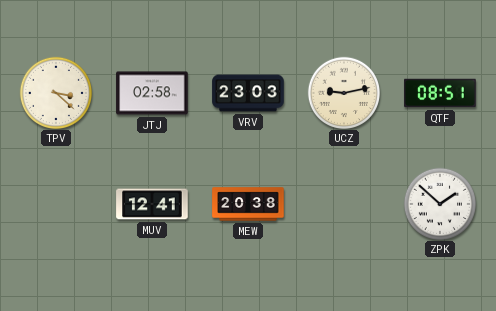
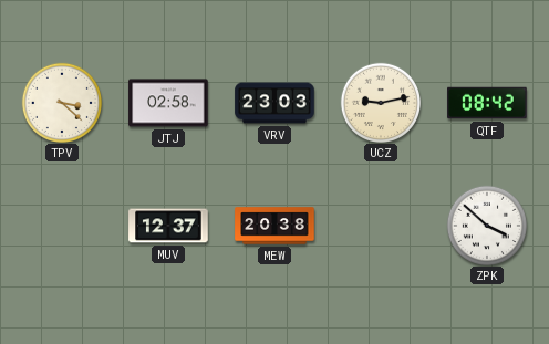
QTF: 08:51 -> 08:42 (487, 103)
MUV: 12:41 -> 12:37 (168, 226)
ZPK: 1:52 -> 3:52 (486, 225)
